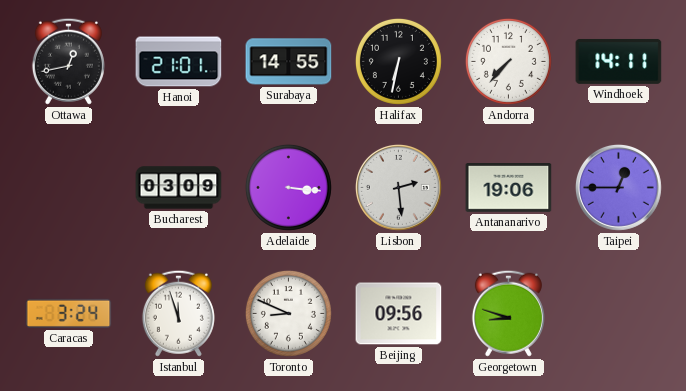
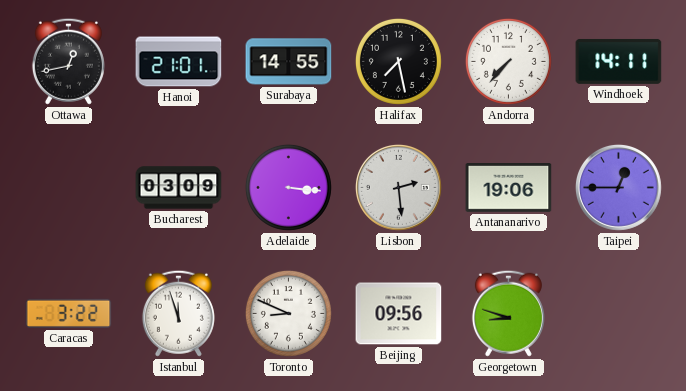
Halifax: 6:32 -> 7:28 (398, 61)
Caracas: 3:24 -> 3:22 (69, 313)
